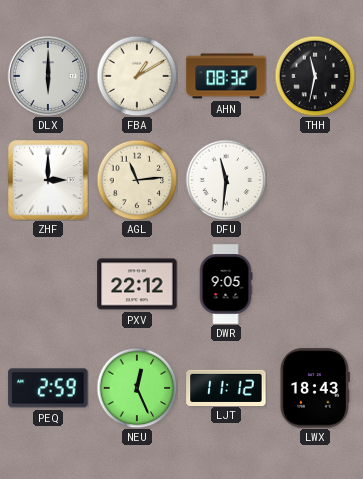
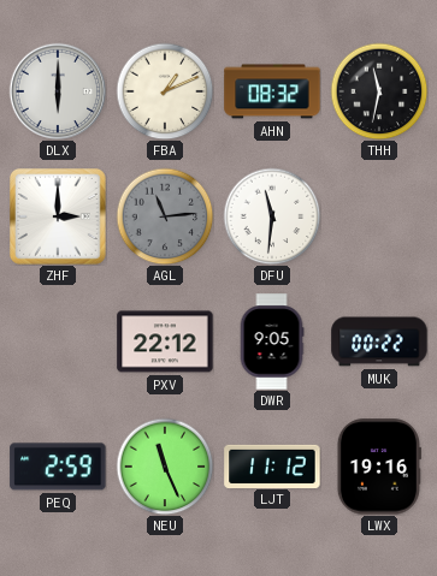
FBA: 1:10 -> 1:11 (165, 91)
AGL dial: cream -> grey (165, 216)
MUK: none -> 00:22 (379, 342)
NEU: 12:26 -> 11:26 (165, 467)
LWX: 18:43 -> 19:16 (378, 467)
